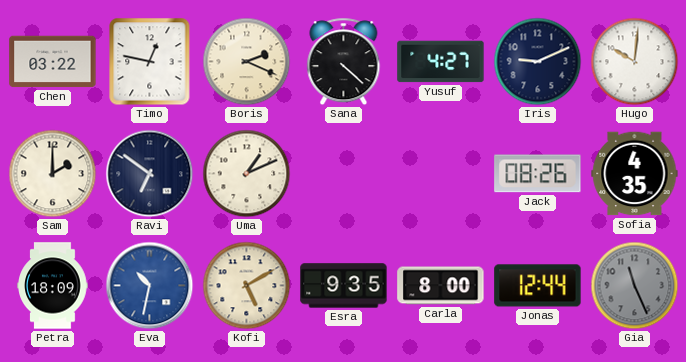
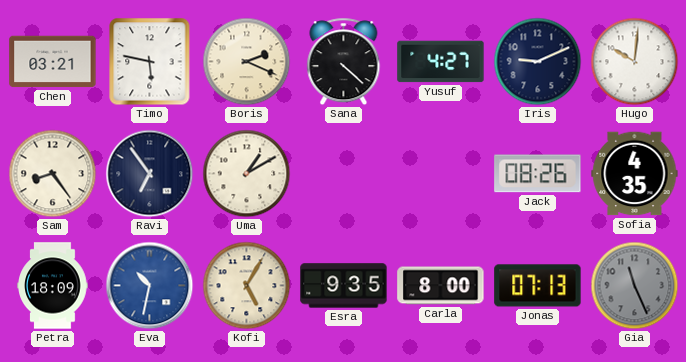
Chen: 03:22 -> 03:21 (53, 62)
Timo: 12:47 -> 5:47 (150, 62)
Sam: 2:00 -> 8:24 (53, 174)
Ravi: 6:51 -> 6:54 (150, 174)
Uma: 1:11 -> 1:10 (247, 174)
Kofi: 5:10 -> 5:05 (247, 286)
Jonas: 12:44 -> 07:13 (538, 286)
